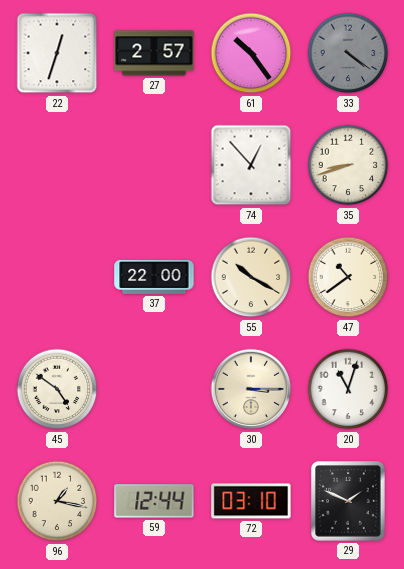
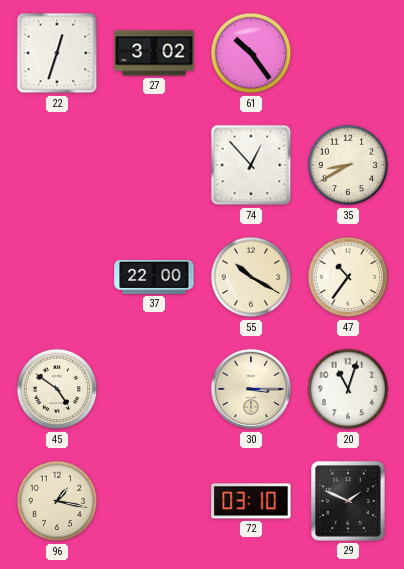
27: 2:57 -> 3:02 (154, 53)
33: 4:21 -> none (348, 53)
35: 8:42 -> 8:40 (348, 165)
47: 10:39 -> 10:36 (348, 277)
59: 12:44 -> none (154, 501)
